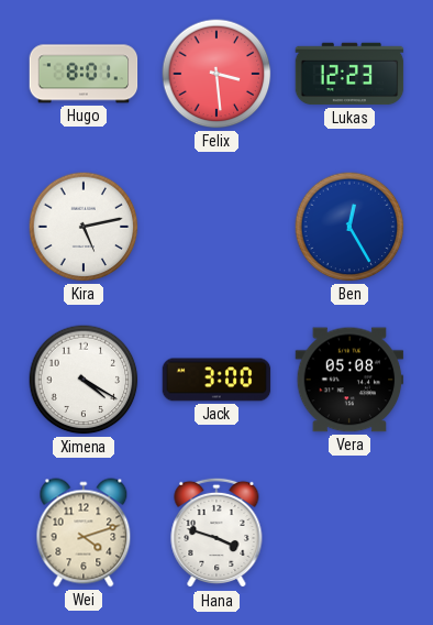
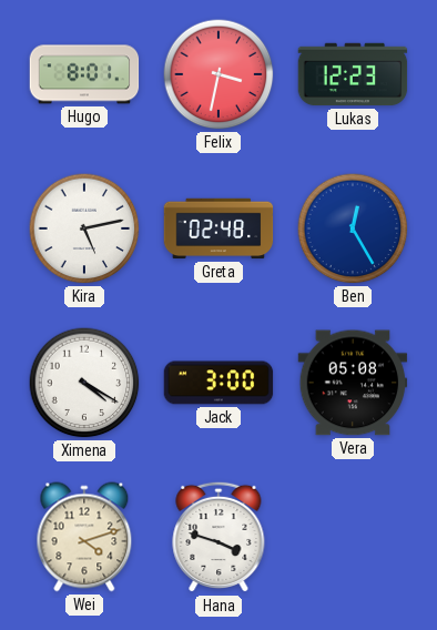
Felix: 3:29 -> 3:32 (218, 74)
Greta: none -> 02:48 (218, 228)
